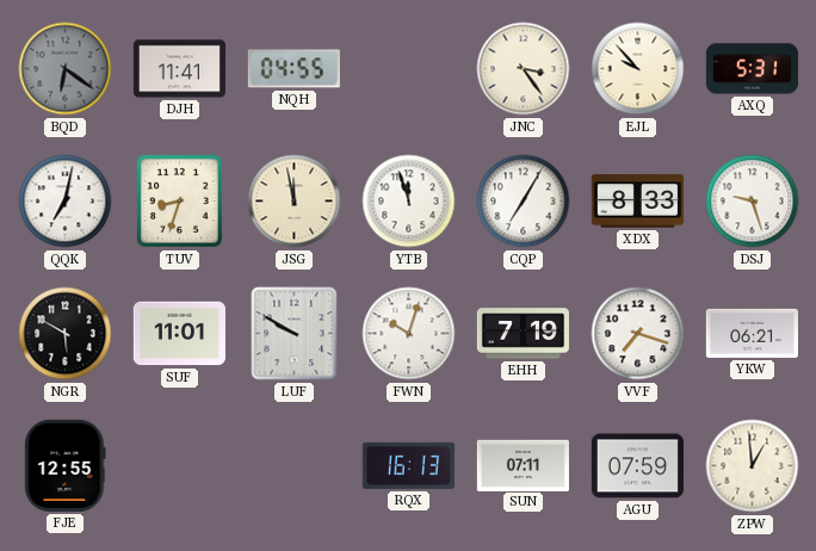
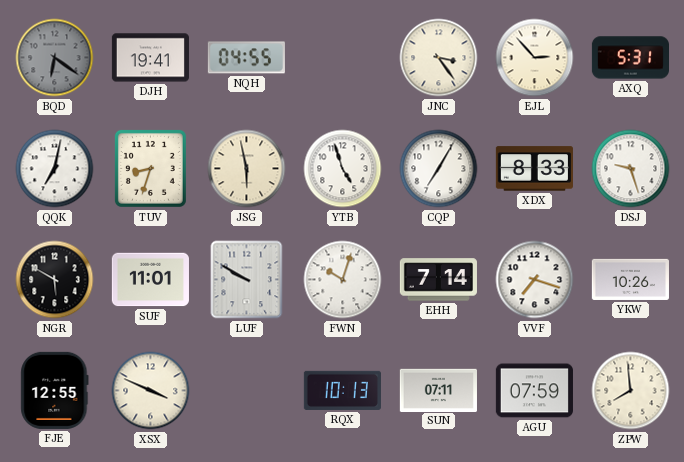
DJH: 11:41 -> 19:41 (150, 58)
EJL: 9:53 -> 2:53 (535, 58)
JSG: 11:58 -> 5:58 (247, 169)
YTB: 11:57 -> 4:57 (343, 169)
EHH: 7:19 -> 7:14 (438, 280)
YKW: 06:21 -> 10:26 (630, 279)
XSX: none -> 3:49 (151, 391)
RQX: 16:13 -> 10:13 (342, 390)
ZPW: 12:59 -> 7:59 (631, 391)
